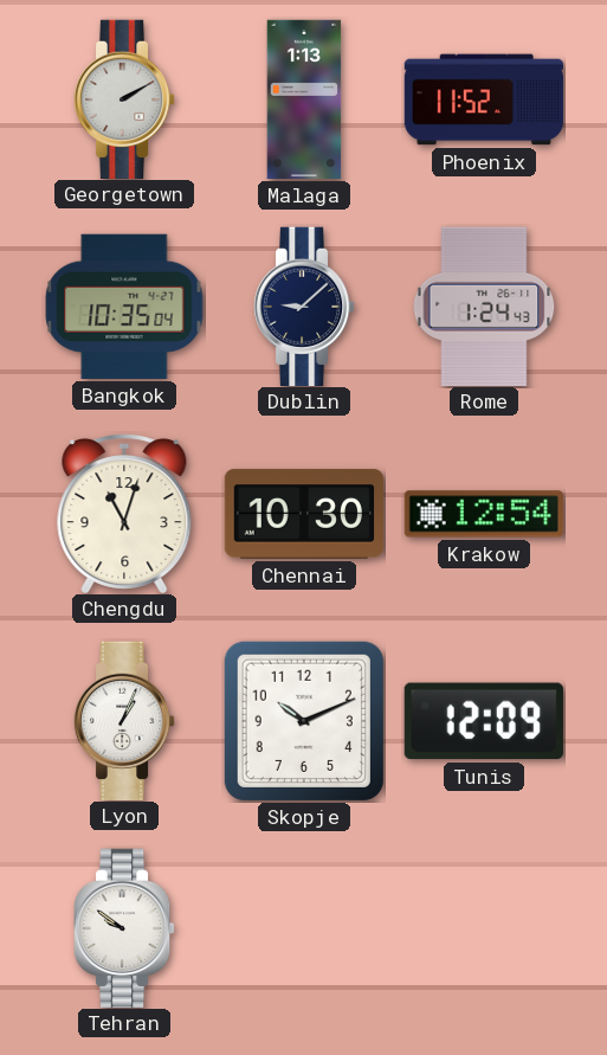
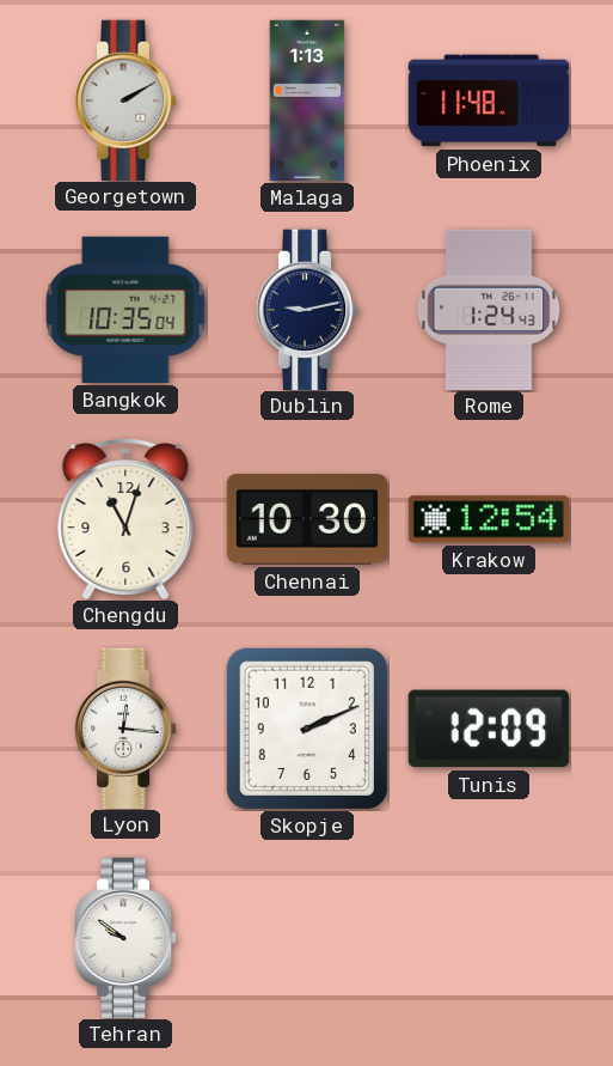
Phoenix: 11:52 -> 11:48 (489, 100)
Dublin: 9:08 -> 9:13 (307, 309)
Lyon: 1:04 -> 12:16 (125, 727)
Skopje: 10:11 -> 2:11 (307, 729)
